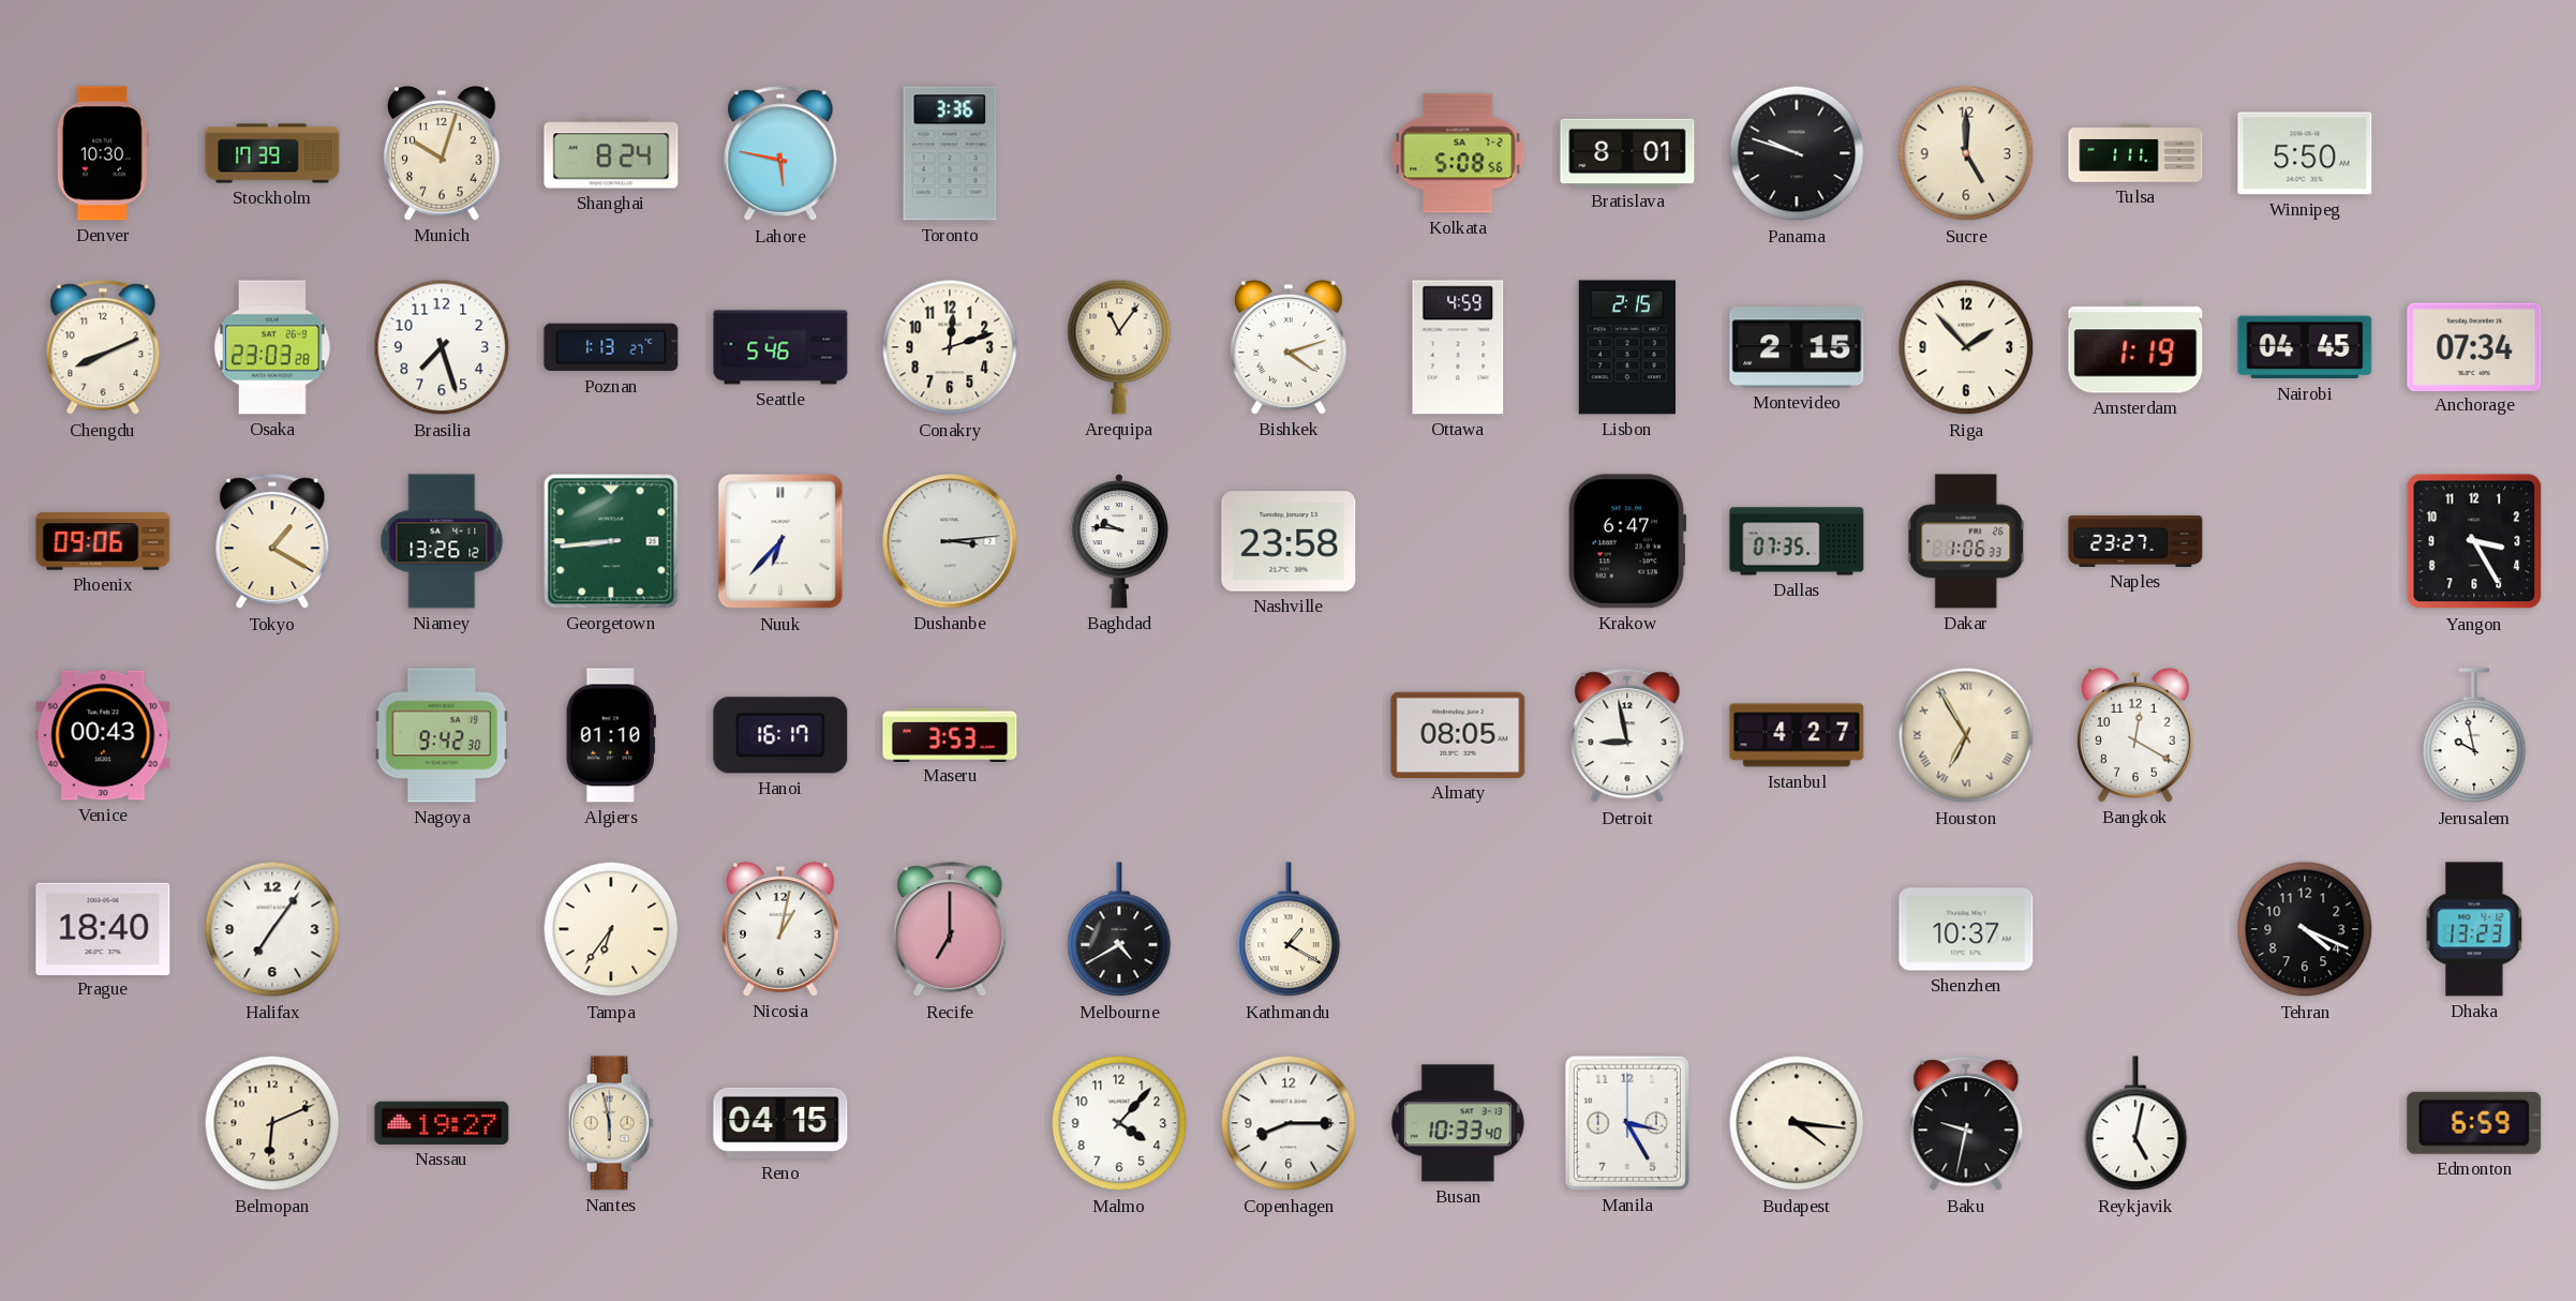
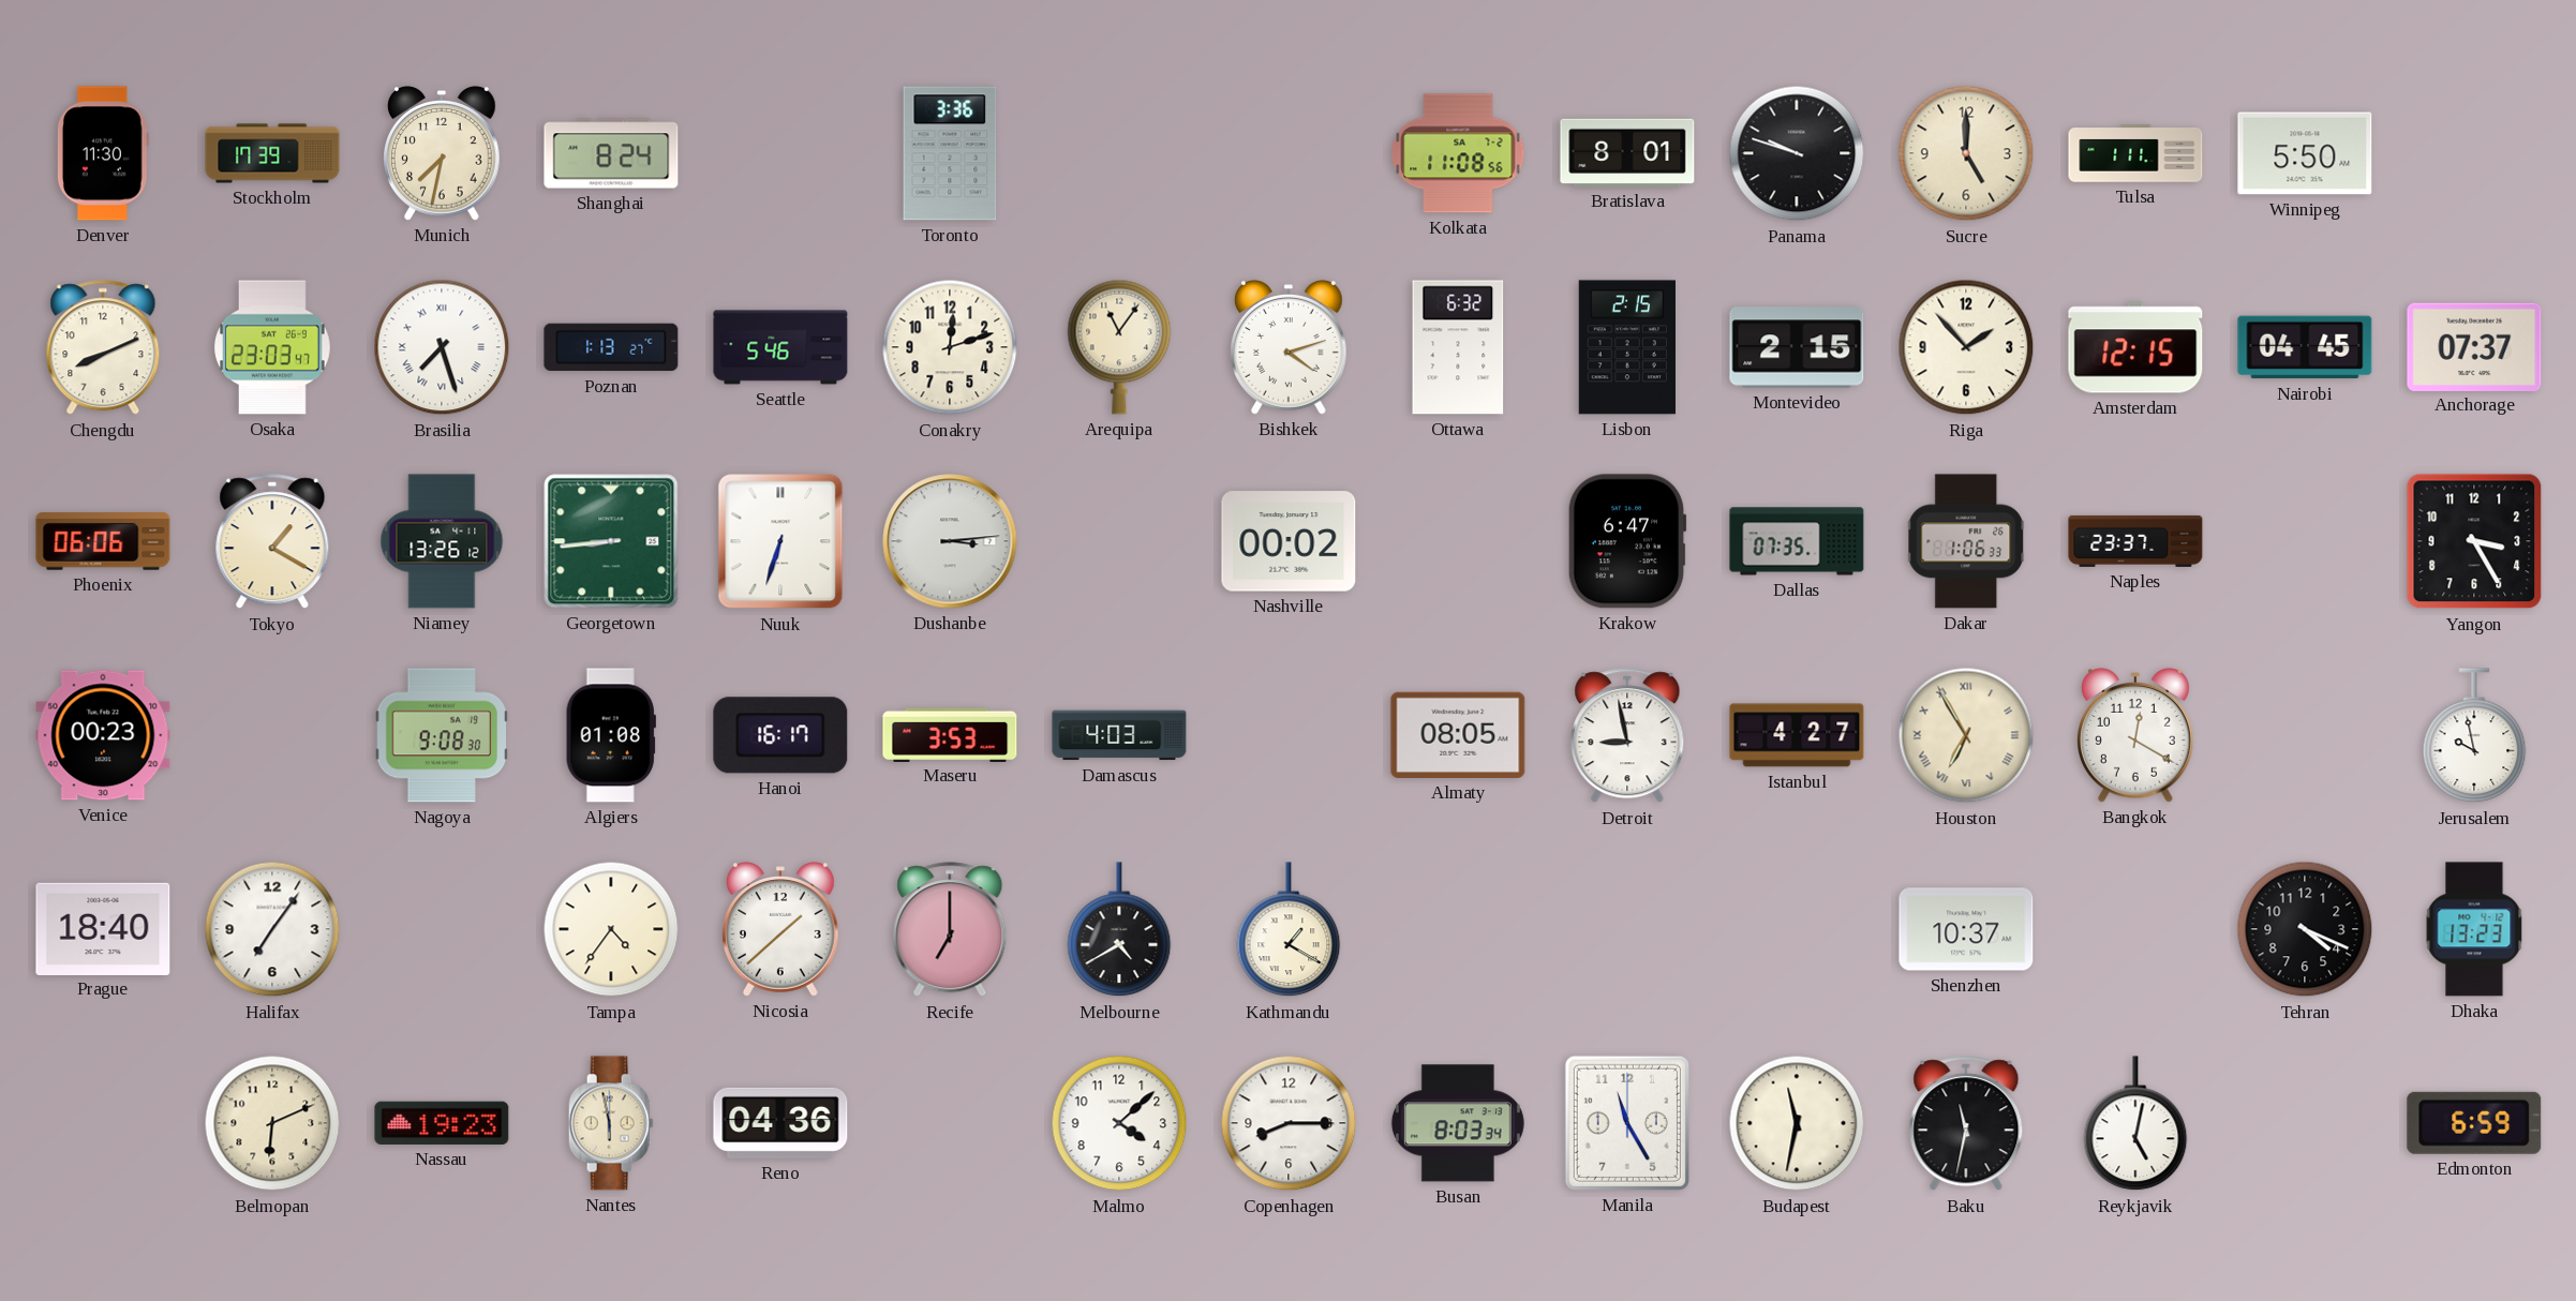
Denver: 10:30 -> 11:30 (103, 153)
Munich: 10:03 -> 7:32 (443, 153)
Lahore: 5:47 -> none (780, 154)
Kolkata: 5:08 -> 11:08 (1458, 153)
Osaka: 23:03:28 -> 23:03:47 (272, 347)
Brasilia numerals: Arabic -> Roman (442, 347)
Ottawa: 4:59 -> 6:32 (1458, 347)
Amsterdam: 1:19 -> 12:15 (2135, 347)
Anchorage: 07:34 -> 07:37 (2474, 346)
Phoenix: 09:06 -> 06:06 (103, 541)
Nuuk: 6:37 -> 6:33 (780, 541)
Baghdad: 9:46 -> none (1118, 541)
Nashville: 23:58 -> 00:02 (1289, 541)
Naples: 23:27 -> 23:37 (2135, 541)
Venice: 00:43 -> 00:23 (103, 735)
Nagoya: 9:42 -> 9:08 (442, 735)
Algiers: 01:10 -> 01:08 (611, 735)
Damascus: none -> 4:03 (1119, 735)
Tampa: 6:36 -> 4:36 (611, 929)
Nicosia: 1:02 -> 1:38 (781, 929)
Nassau: 19:27 -> 19:23 (442, 1123)
Reno: 04:15 -> 04:36 (780, 1123)
Malmo: 4:07 -> 4:08 (1119, 1123)
Busan: 10:33 -> 8:03 (1458, 1123)
Manila: 3:25 -> 11:25 (1627, 1123)
Budapest: 4:16 -> 11:32 (1797, 1123)
Baku: 9:32 -> 11:32 (1966, 1124)
